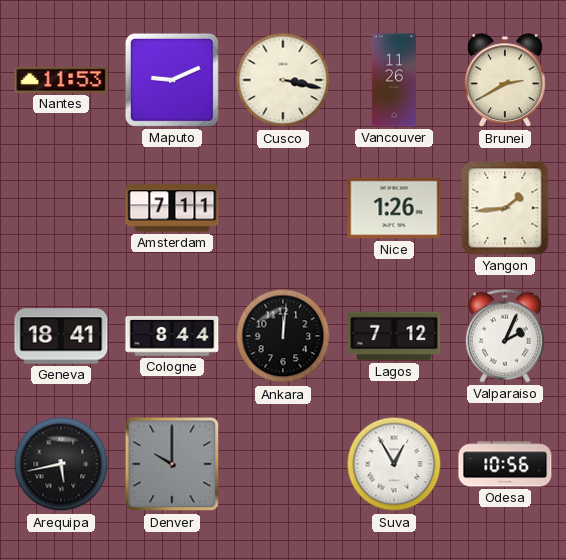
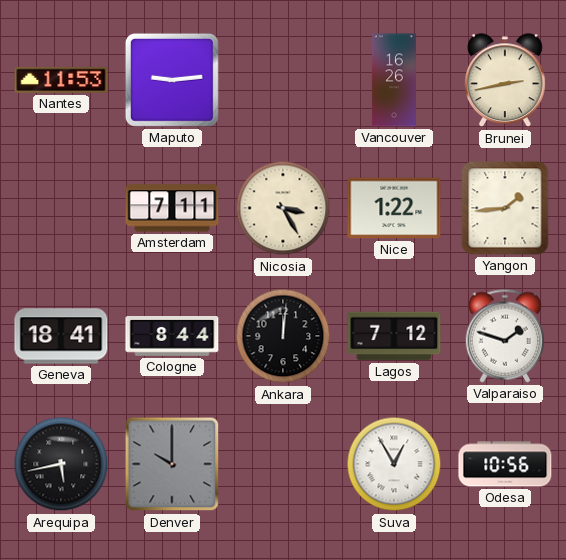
Maputo: 9:11 -> 9:14 (172, 80)
Cusco: 3:17 -> none (283, 80)
Vancouver: 11:26 -> 16:26 (394, 80)
Brunei: 2:40 -> 2:43 (506, 81)
Nicosia: none -> 3:25 (283, 208)
Nice: 1:26 -> 1:22 (394, 208)
Valparaiso: 2:04 -> 1:48 (504, 336)
